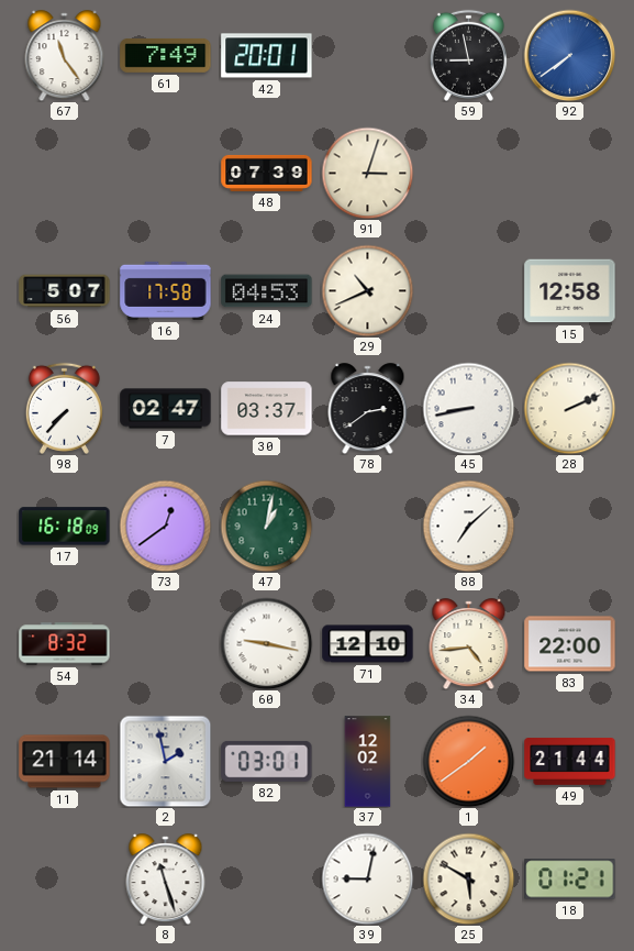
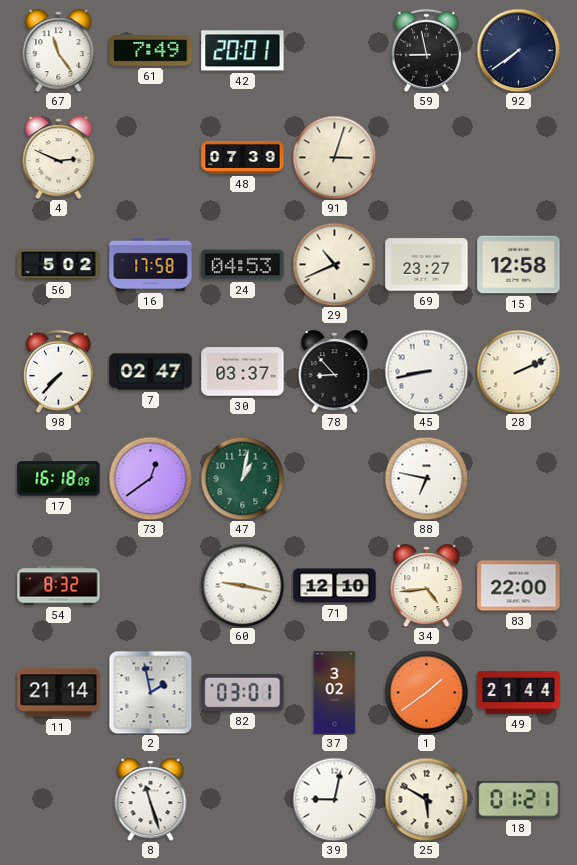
92 dial: blue -> navy (518, 50)
4: none -> 2:49 (59, 158)
56: 5:07 -> 5:02 (59, 265)
69: none -> 23:27 (427, 265)
78: 2:39 -> 8:53 (335, 372)
88: 7:08 -> 6:47 (426, 478)
37: 12:02 -> 3:02 (335, 693)
